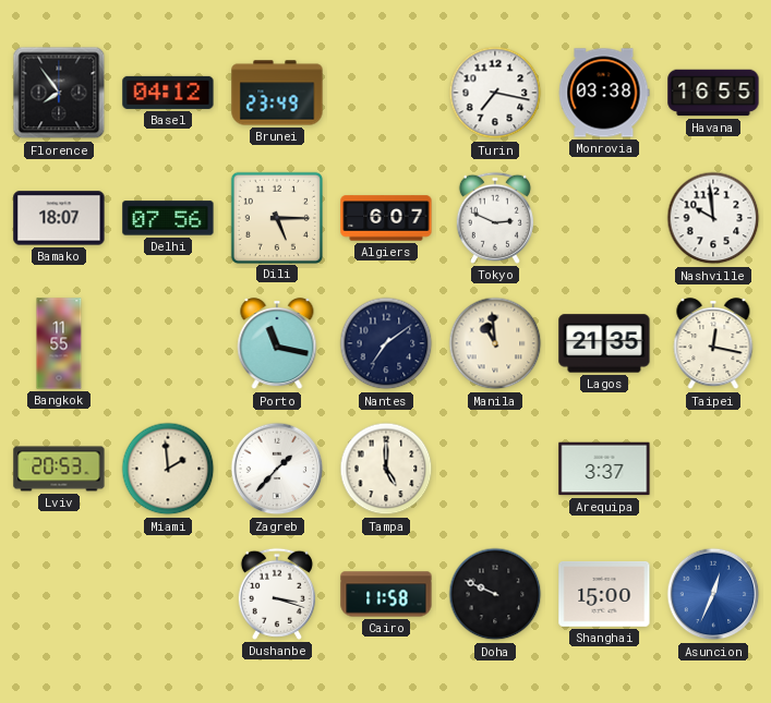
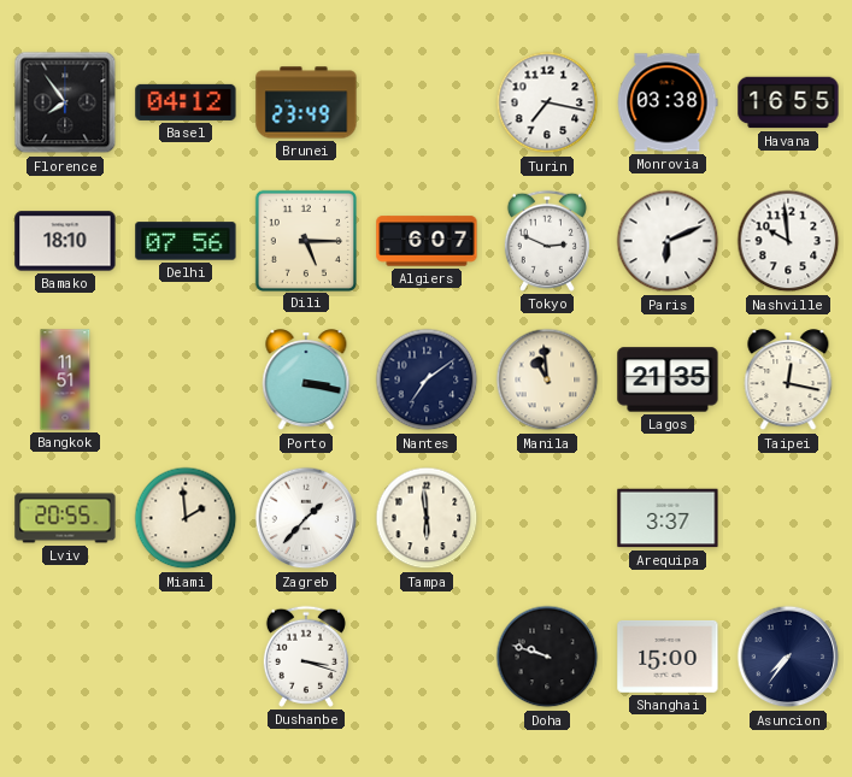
Bamako: 18:07 -> 18:10 (65, 241)
Paris: none -> 6:11 (668, 241)
Bangkok: 11:55 -> 11:51 (65, 379)
Porto: 11:17 -> 3:17 (306, 381)
Lviv: 20:53 -> 20:55 (65, 518)
Tampa: 5:00 -> 5:59 (427, 518)
Cairo: 11:58 -> none (386, 594)
Doha: 9:49 -> 9:48 (547, 657)
Asuncion: 12:34 -> 7:36 (788, 657)
Asuncion dial: blue -> navy (788, 657)
